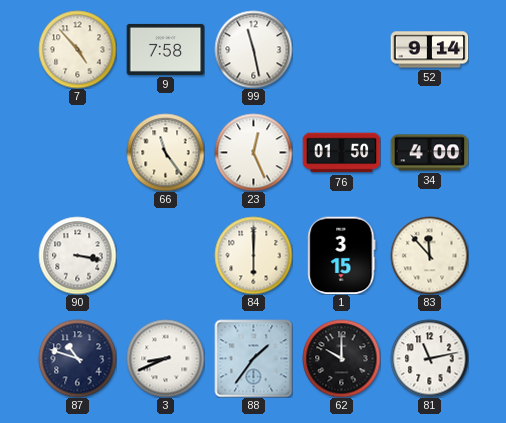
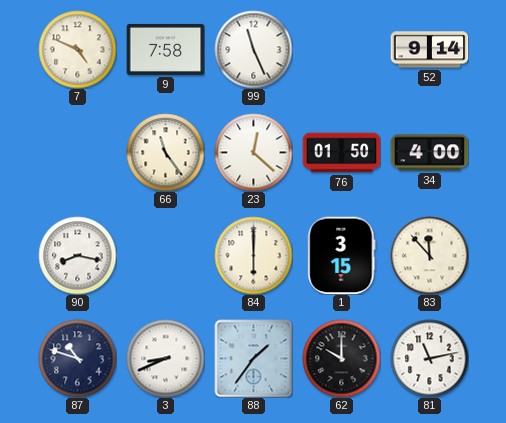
7: 4:53 -> 4:49 (77, 49)
99: 11:28 -> 11:26 (253, 49)
23: 12:26 -> 12:22 (253, 152)
90: 3:17 -> 8:17 (77, 255)
